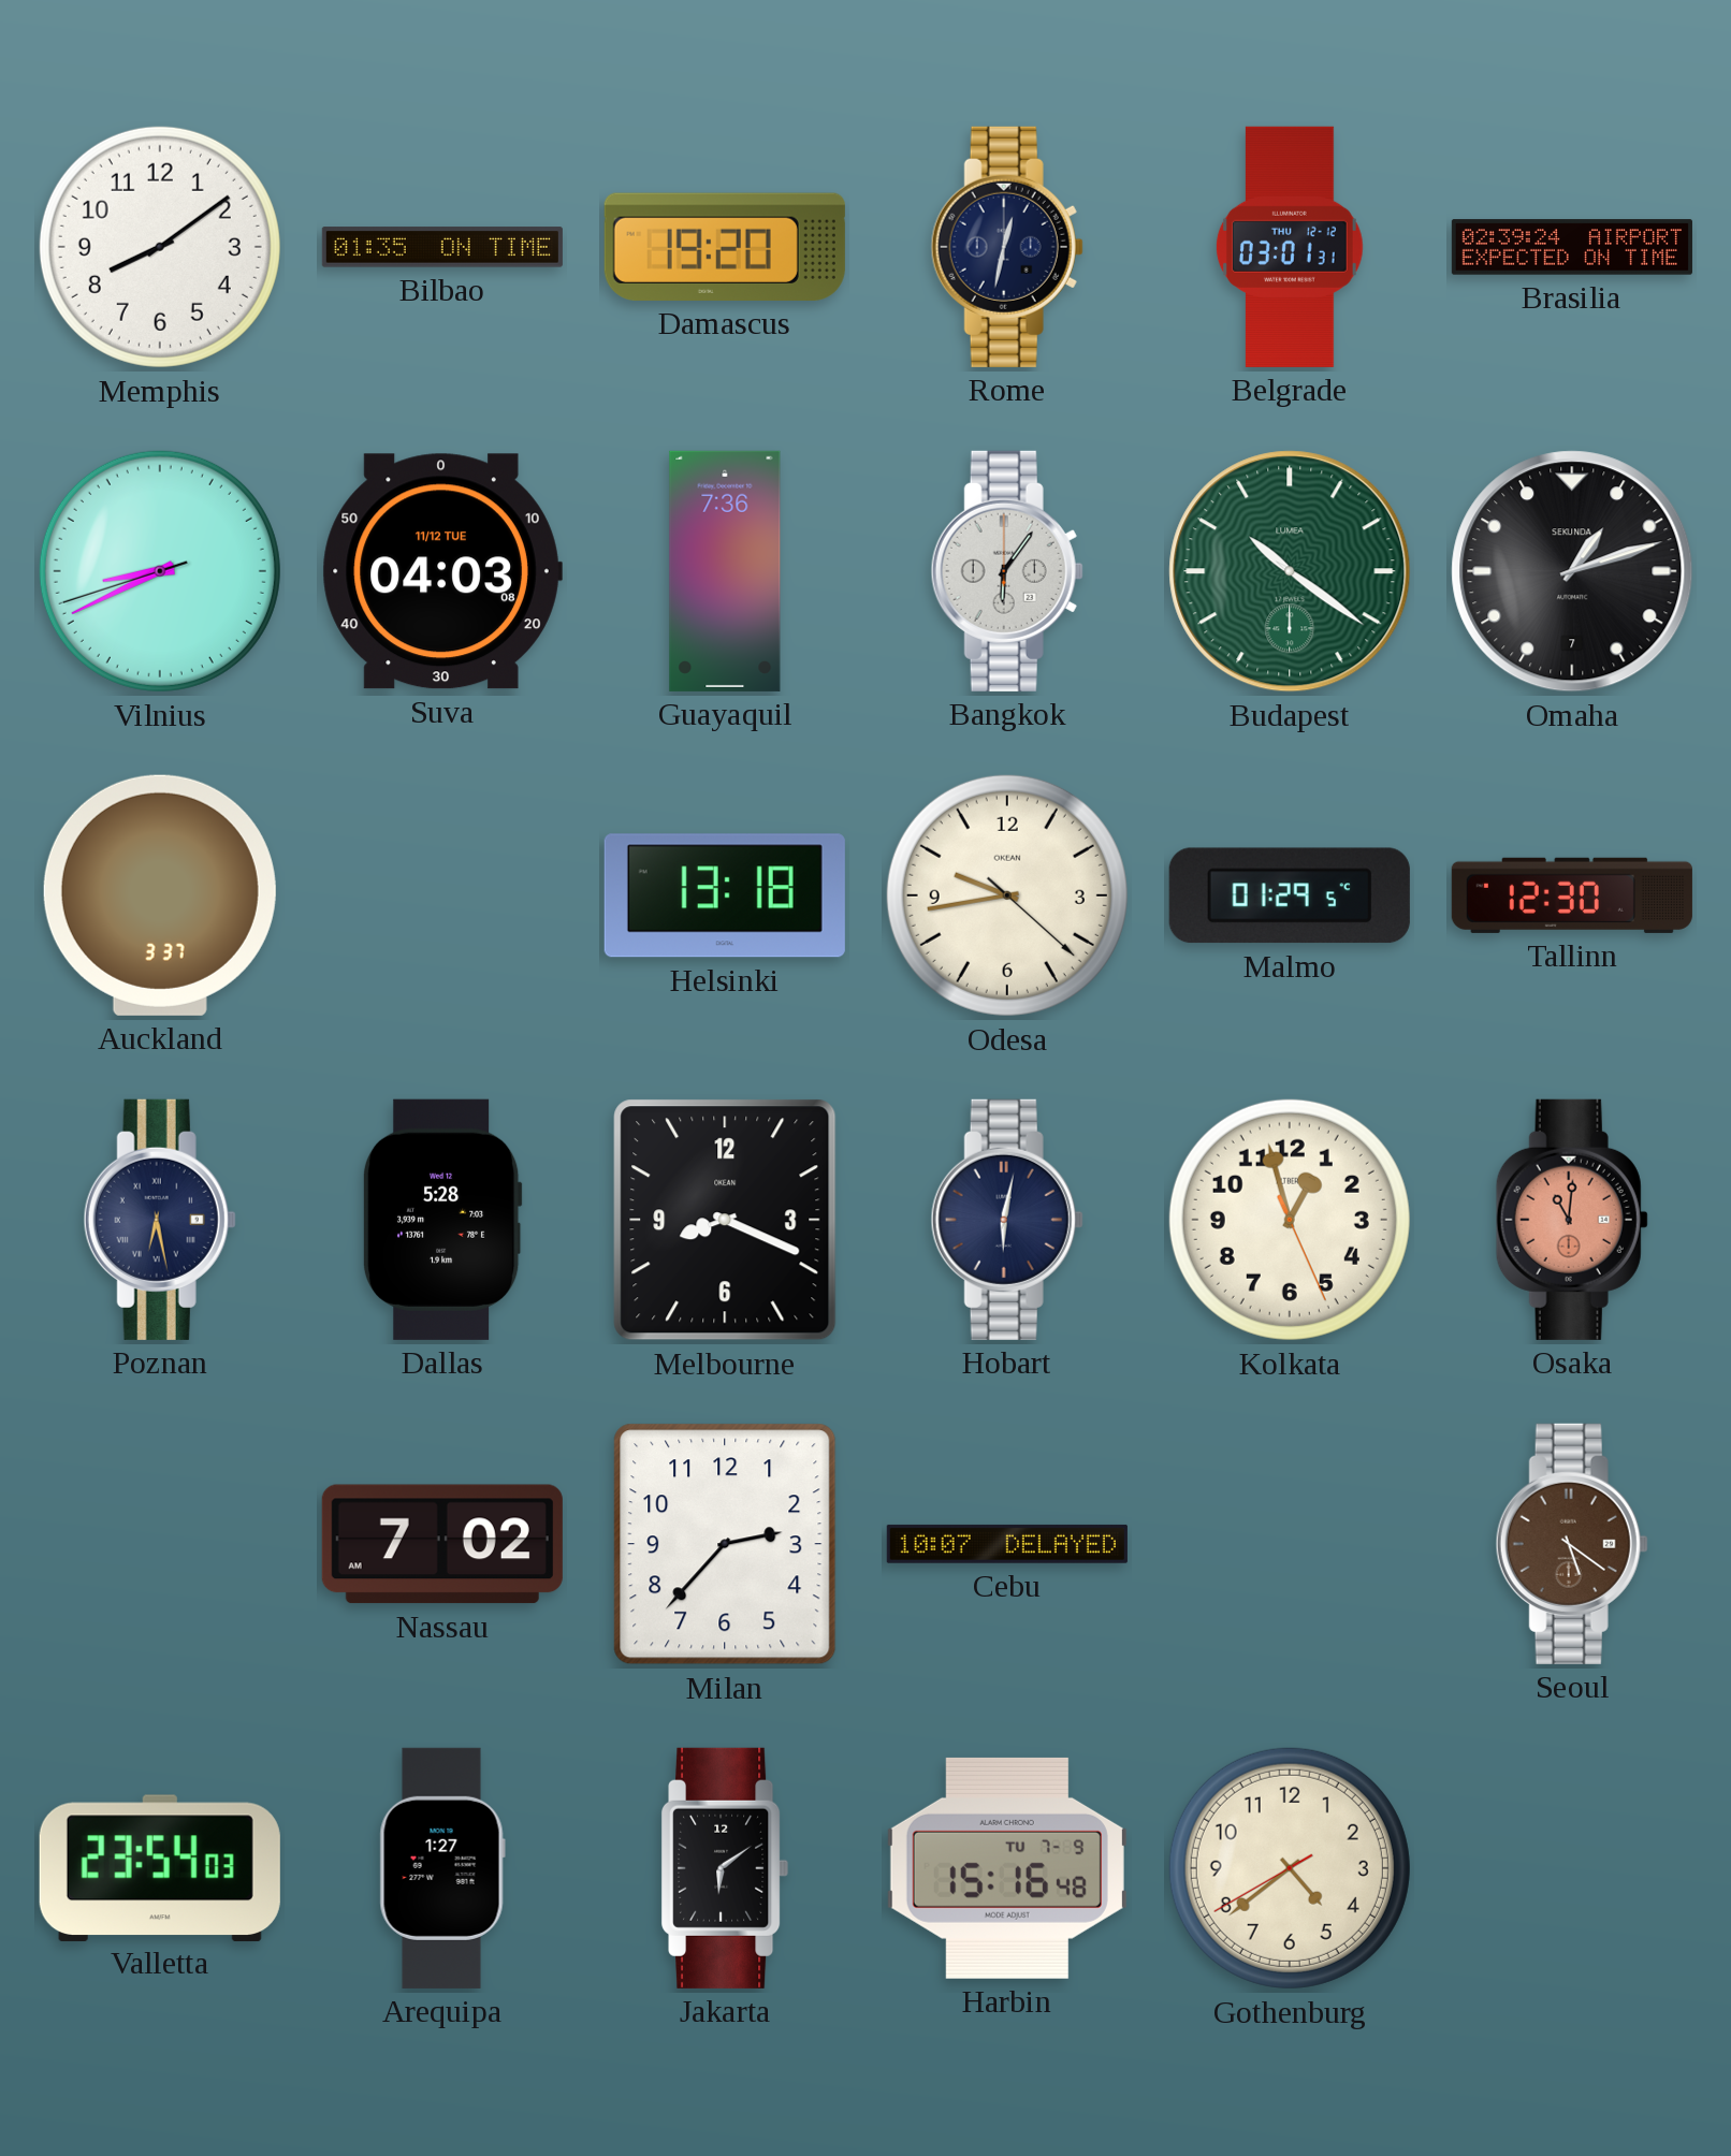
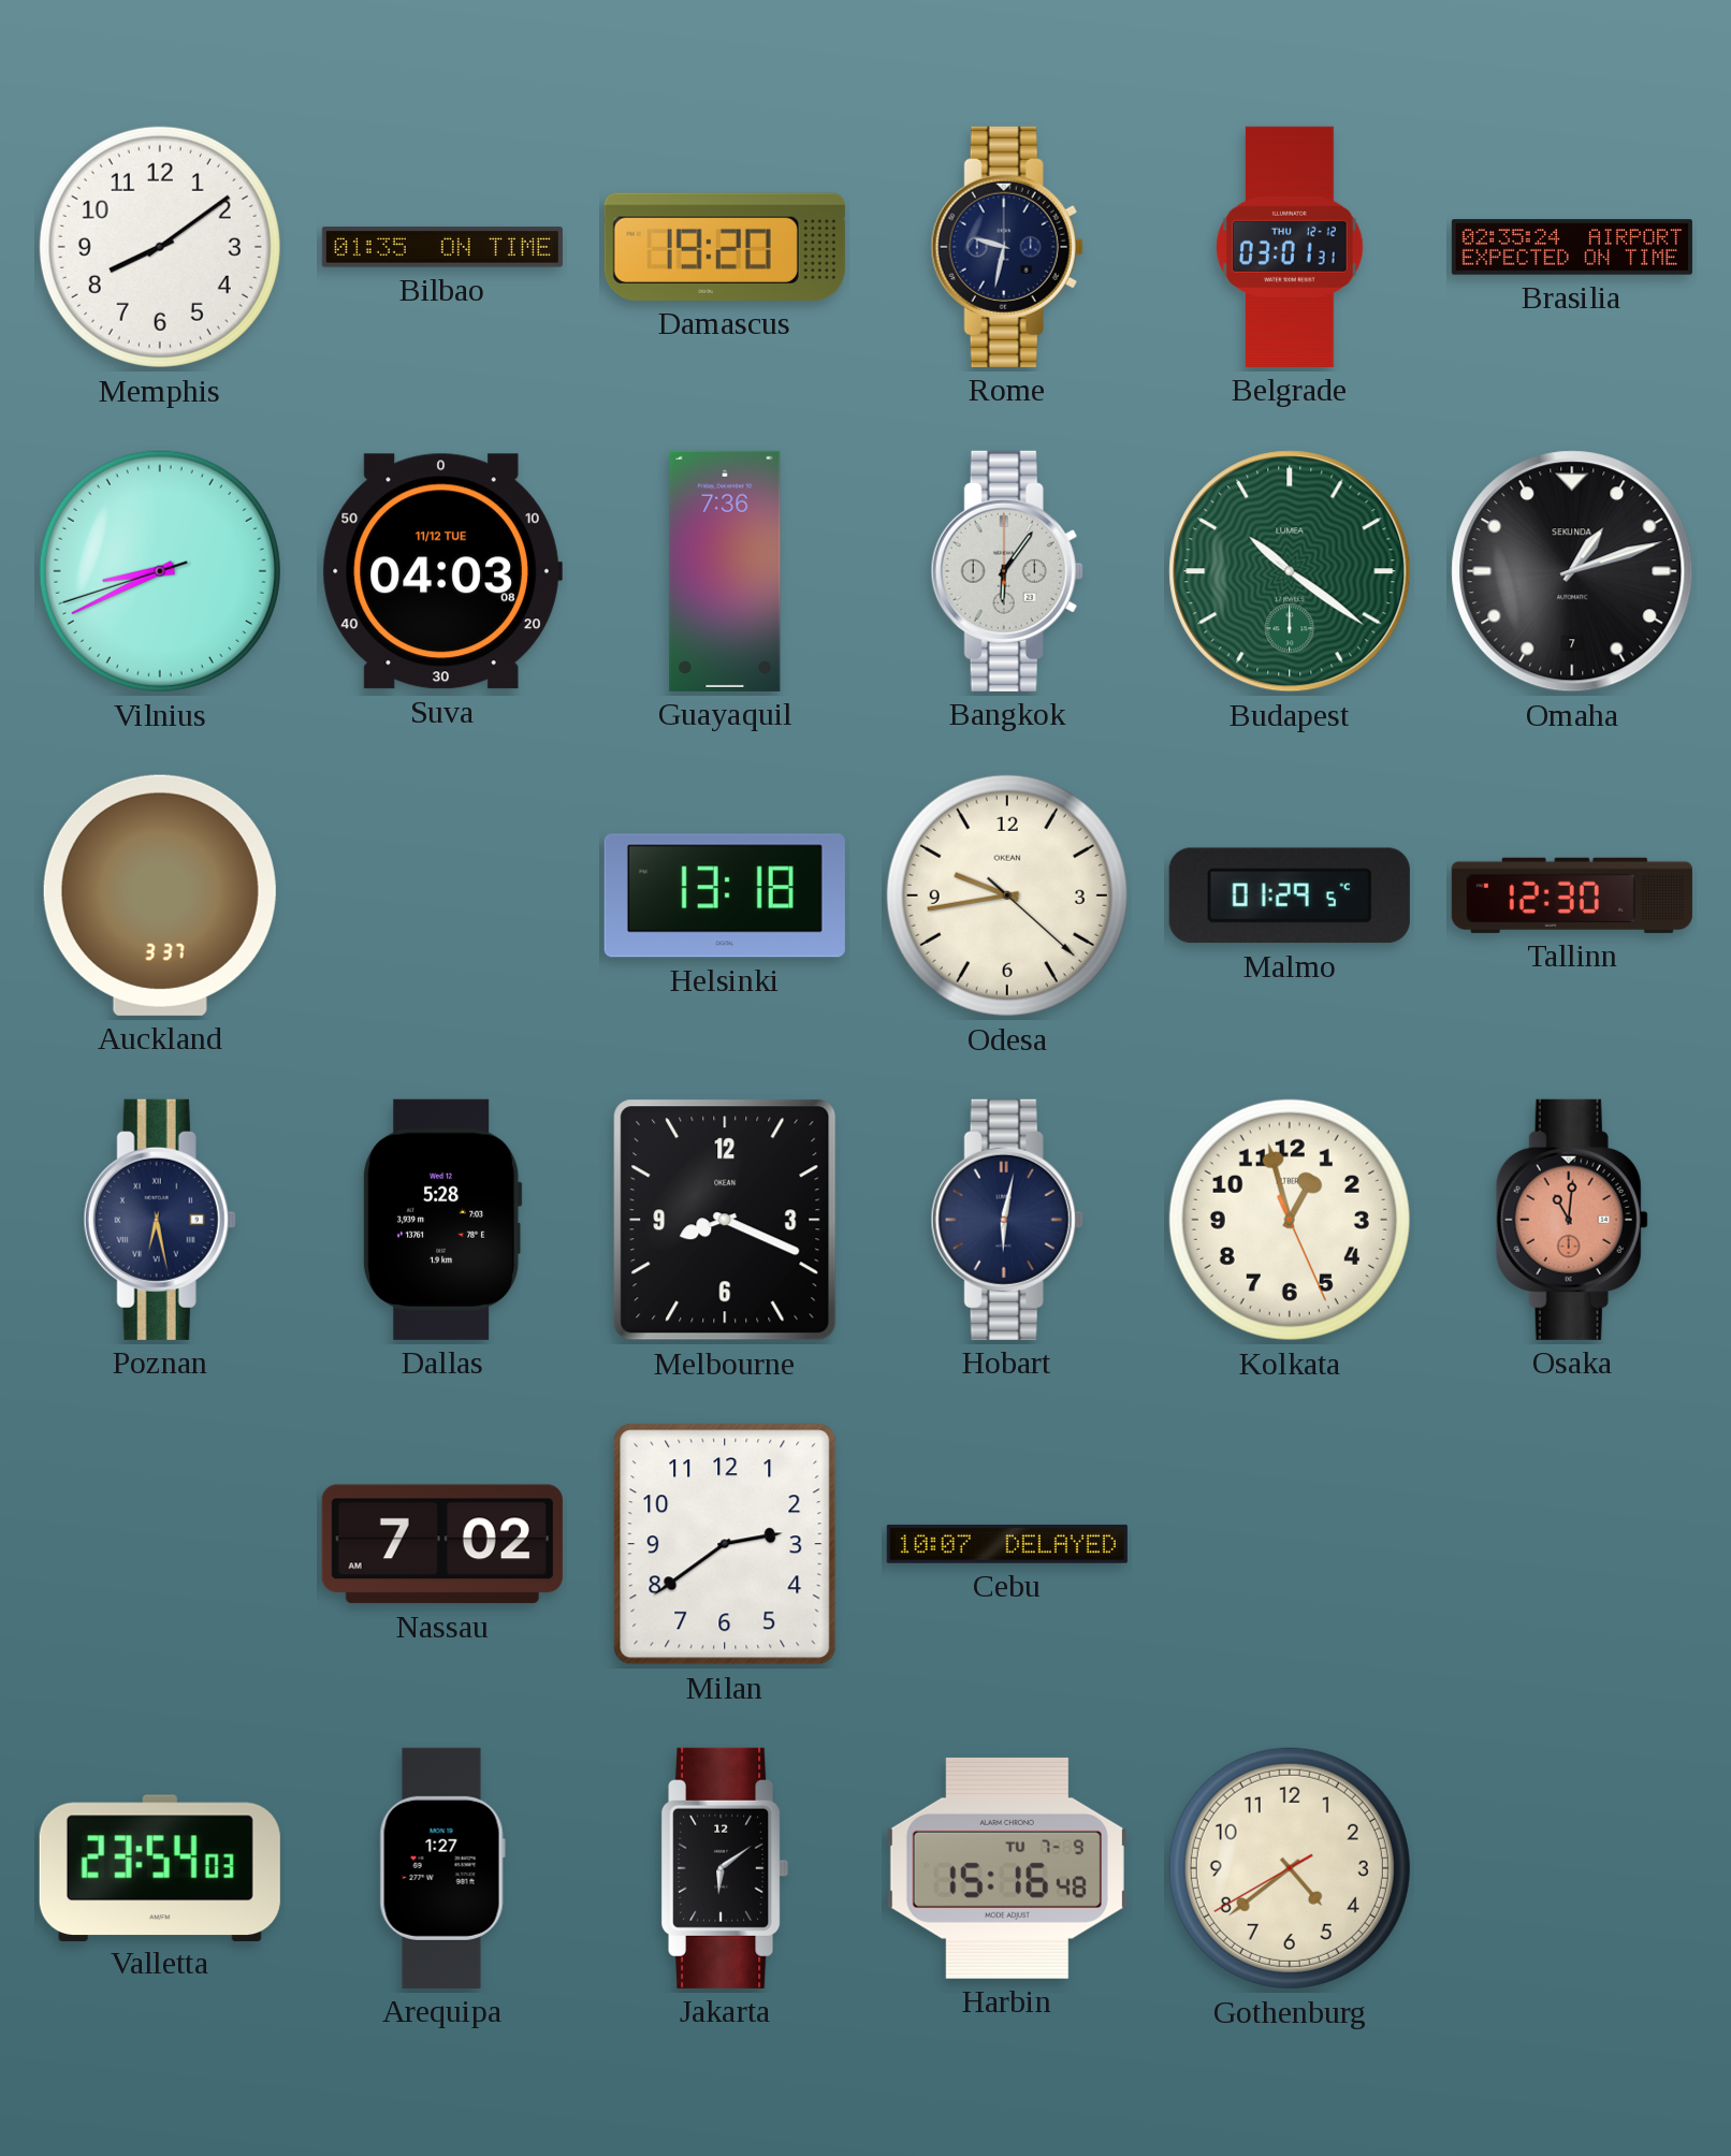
Rome: 12:32 -> 9:32 (1007, 247)
Brasilia: 02:39 -> 02:35 (1572, 247)
Milan: 2:37 -> 2:39 (725, 1544)
Seoul: 5:21 -> none (1572, 1544)
